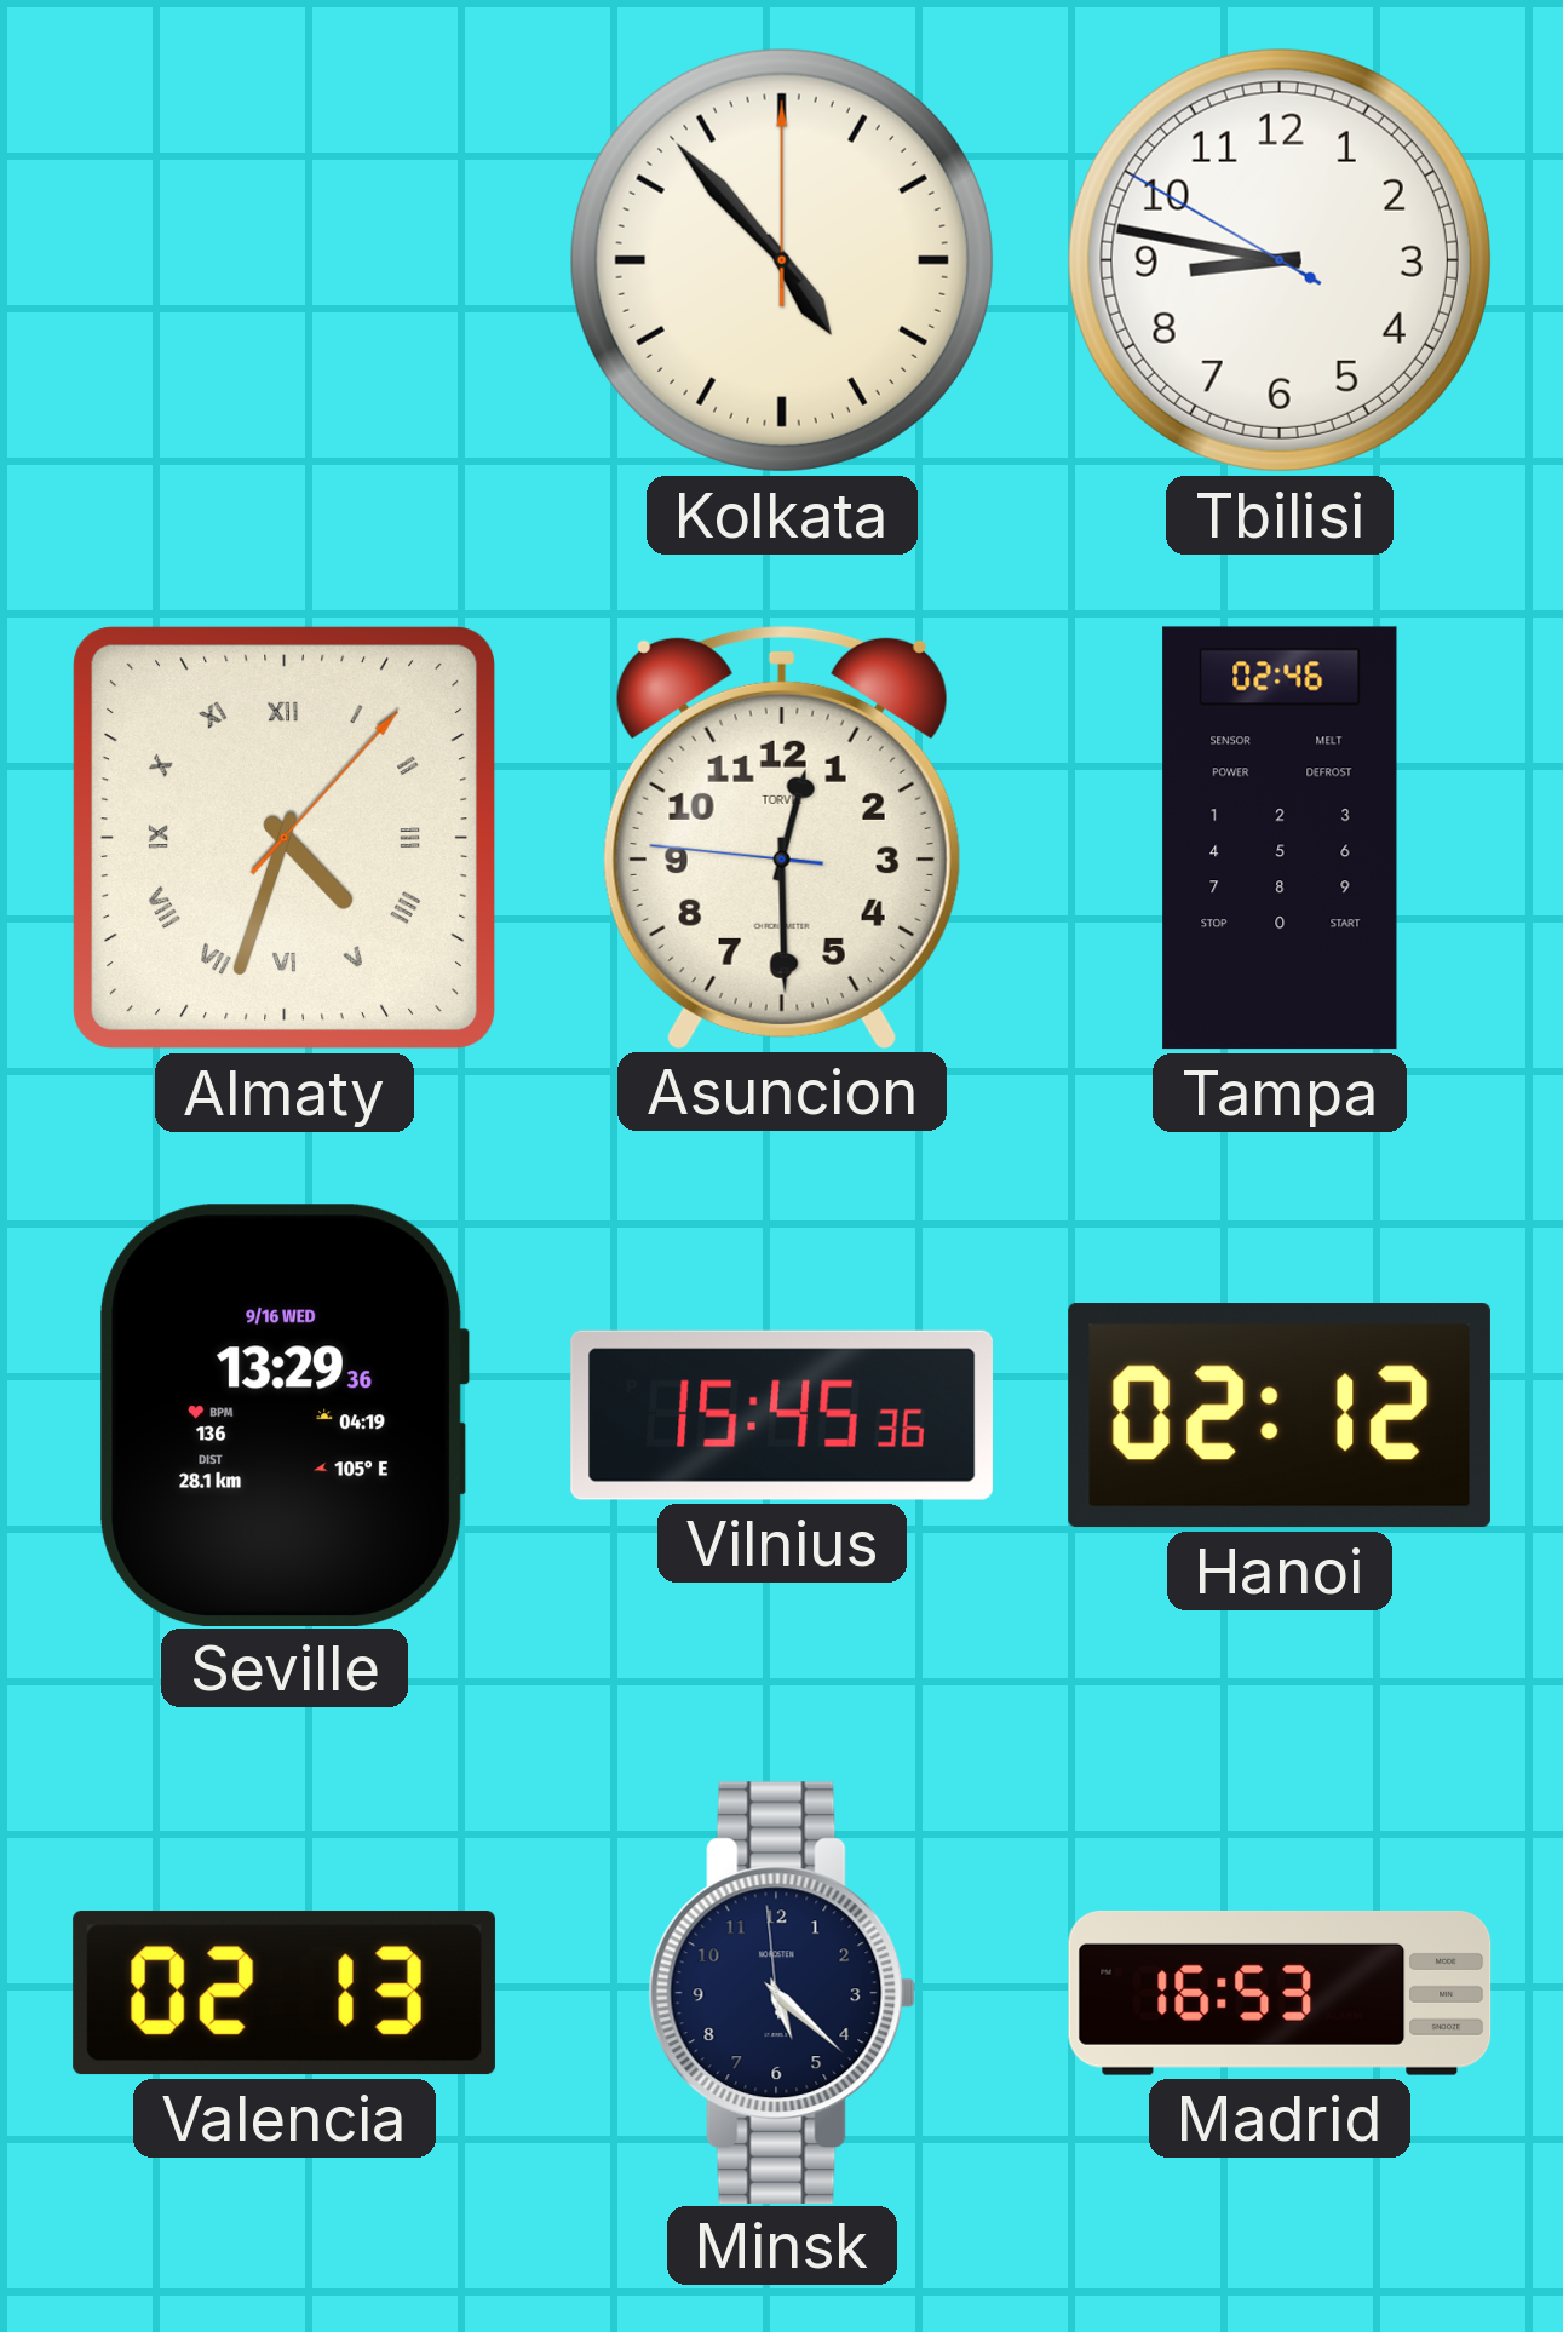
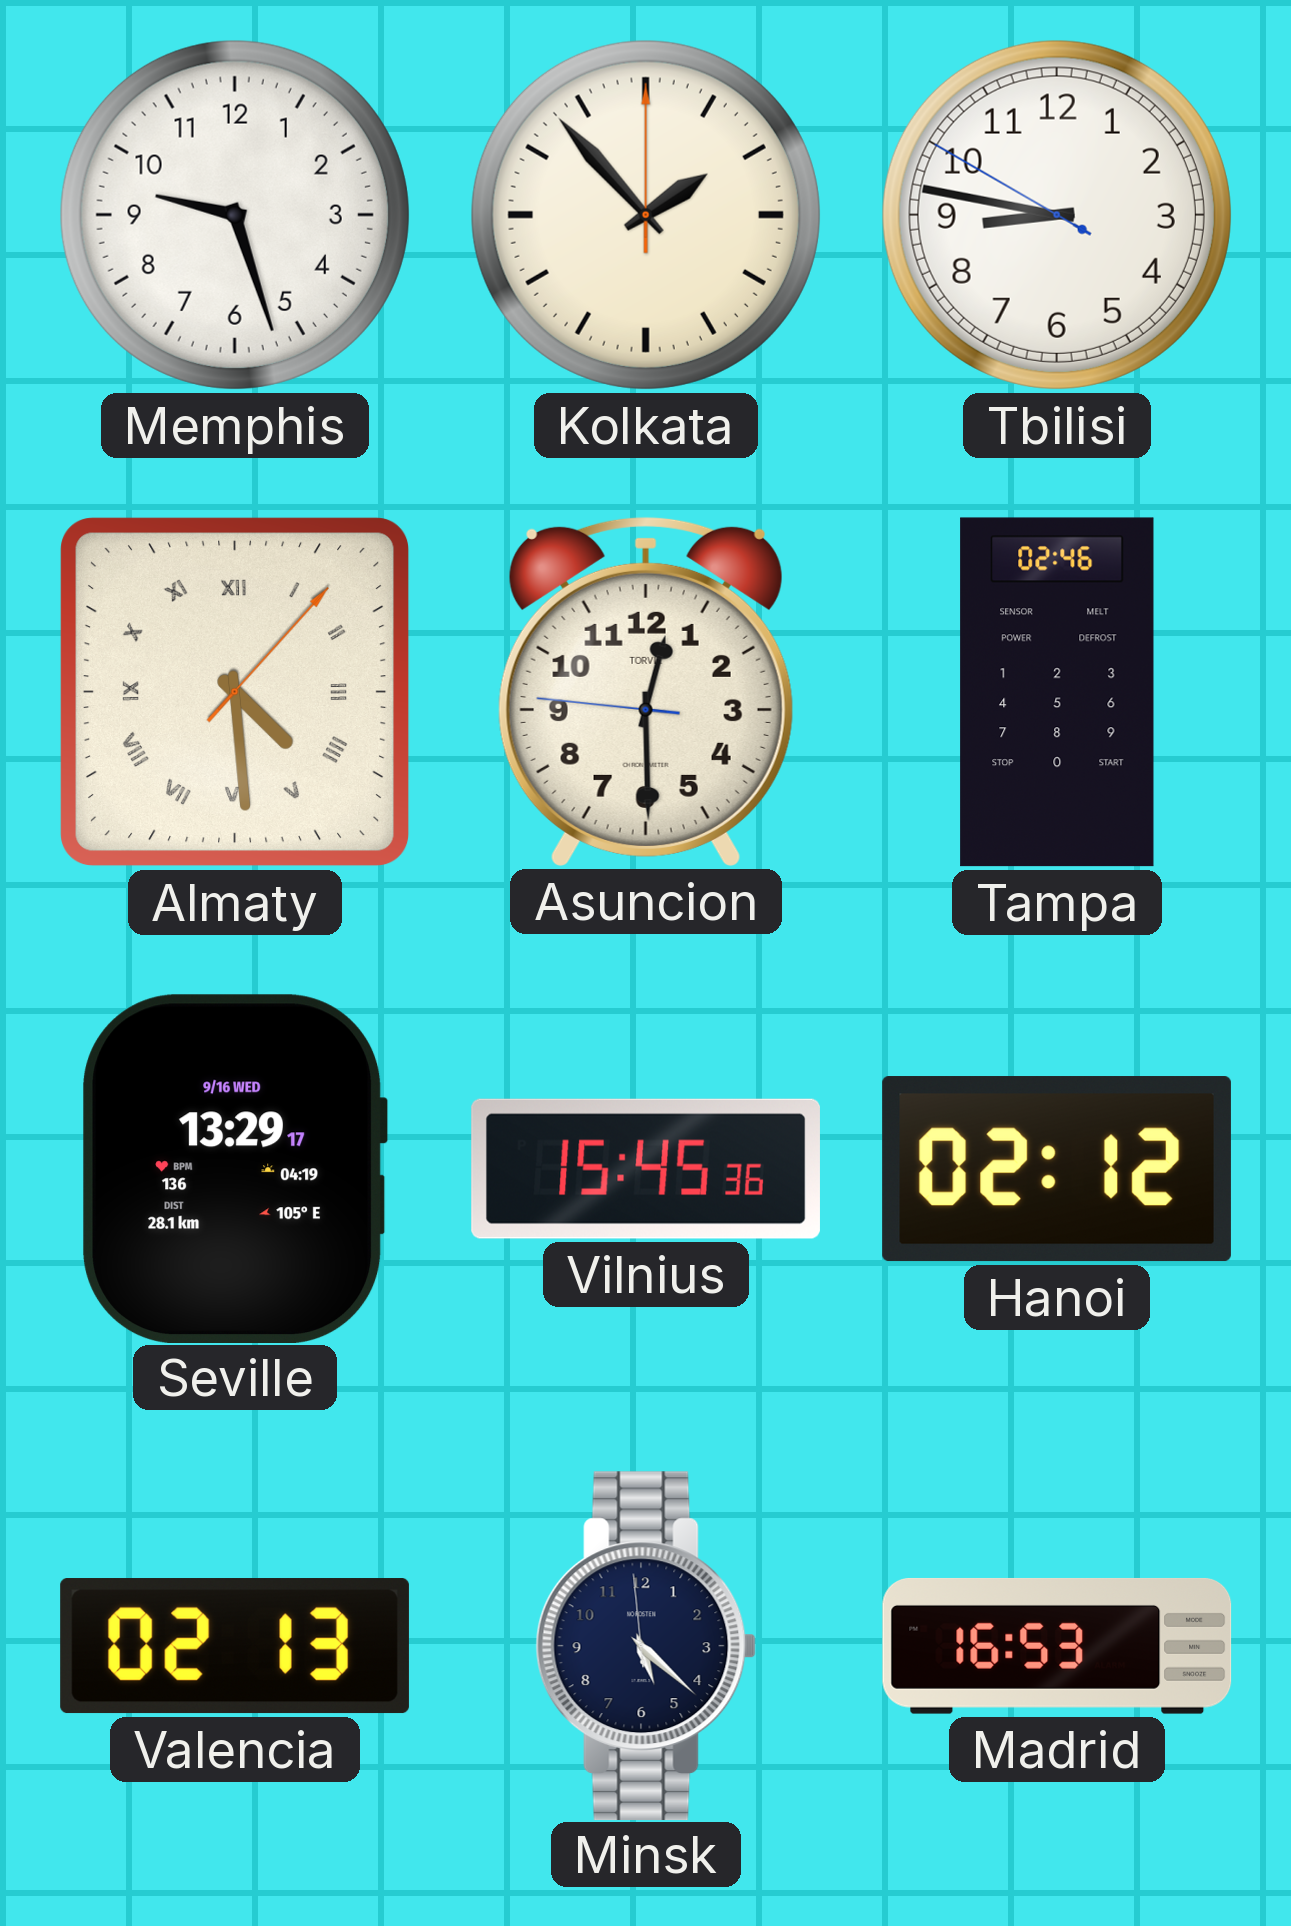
Memphis: none -> 9:27 (235, 215)
Kolkata: 4:53 -> 1:53 (646, 215)
Almaty: 4:33 -> 4:29 (235, 692)
Seville: 13:29:36 -> 13:29:17 (235, 1168)
